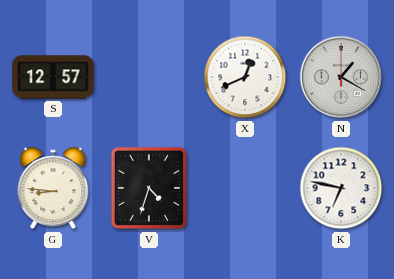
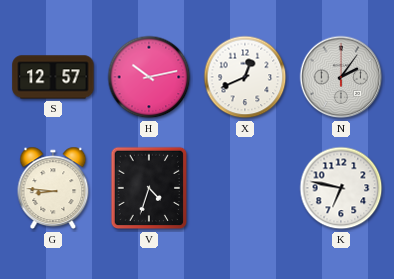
H: none -> 10:13 (149, 77)
N: 1:20 -> 2:06 (341, 77)
